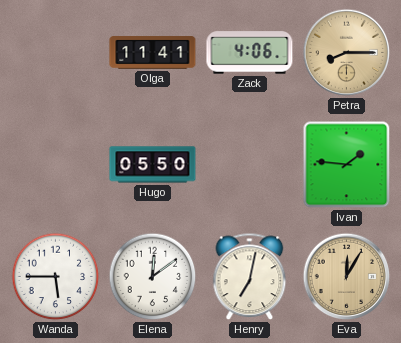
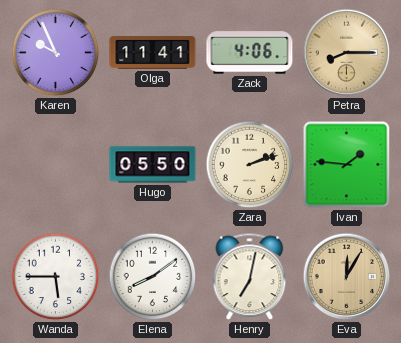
Karen: none -> 9:56 (56, 53)
Zara: none -> 2:12 (250, 165)
Elena: 12:09 -> 8:09 (153, 277)
